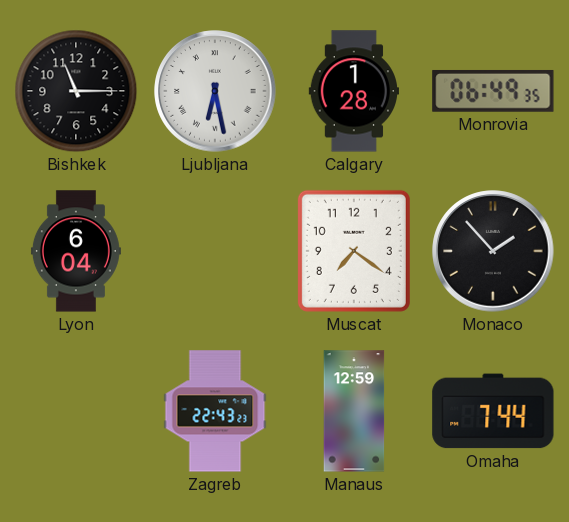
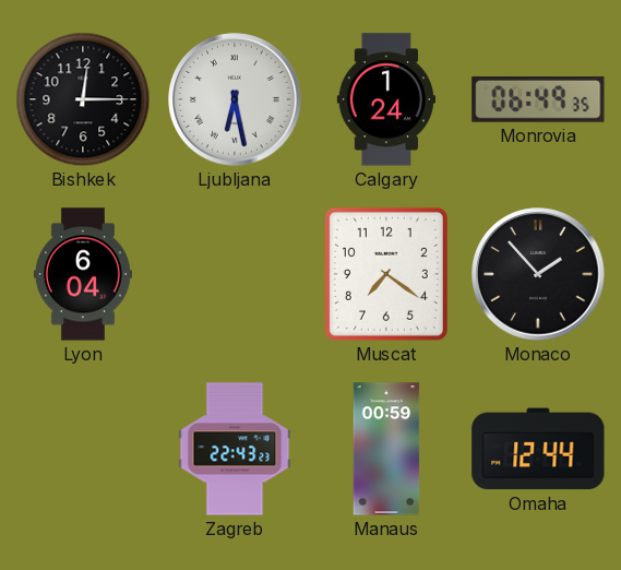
Bishkek: 11:15 -> 12:15 (83, 99)
Calgary: 1:28 -> 1:24 (385, 99)
Manaus: 12:59 -> 00:59 (386, 449)
Omaha: 7:44 -> 12:44 (538, 449)
